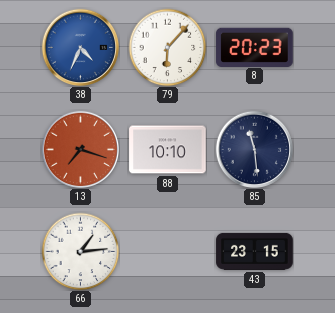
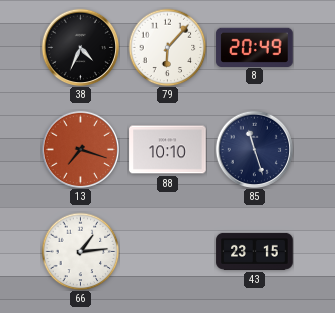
38 dial: blue -> black (80, 47)
8: 20:23 -> 20:49 (255, 47)
85: 11:29 -> 11:27 (254, 149)
